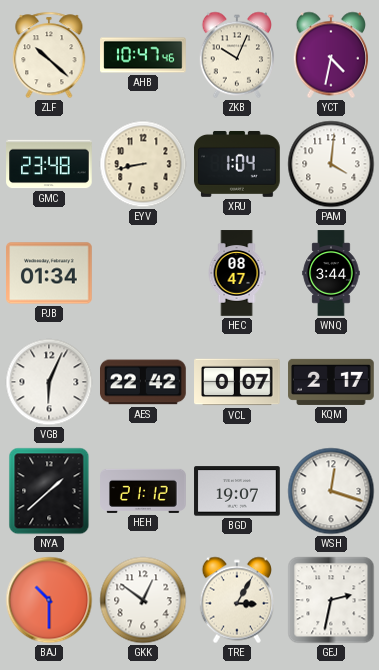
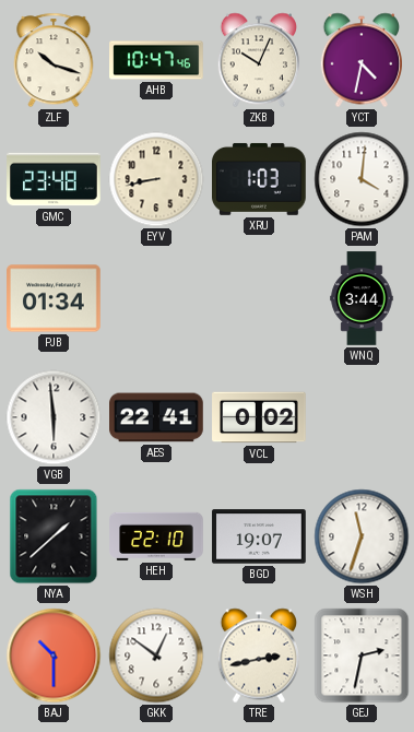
ZLF: 10:22 -> 10:18 (54, 60)
XRU: 1:04 -> 1:03 (260, 179)
HEC: 08:47 -> none (237, 273)
VGB: 6:04 -> 5:59 (54, 417)
AES: 22:42 -> 22:41 (157, 417)
VCL: 0:07 -> 0:02 (259, 417)
KQM: 2:17 -> none (331, 382)
HEH: 21:12 -> 22:10 (156, 536)
WSH: 12:18 -> 11:33 (362, 536)
TRE: 3:05 -> 2:43 (258, 656)
